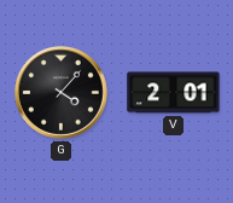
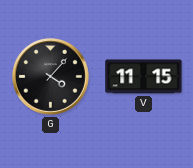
V: 2:01 -> 11:15 (144, 77)
